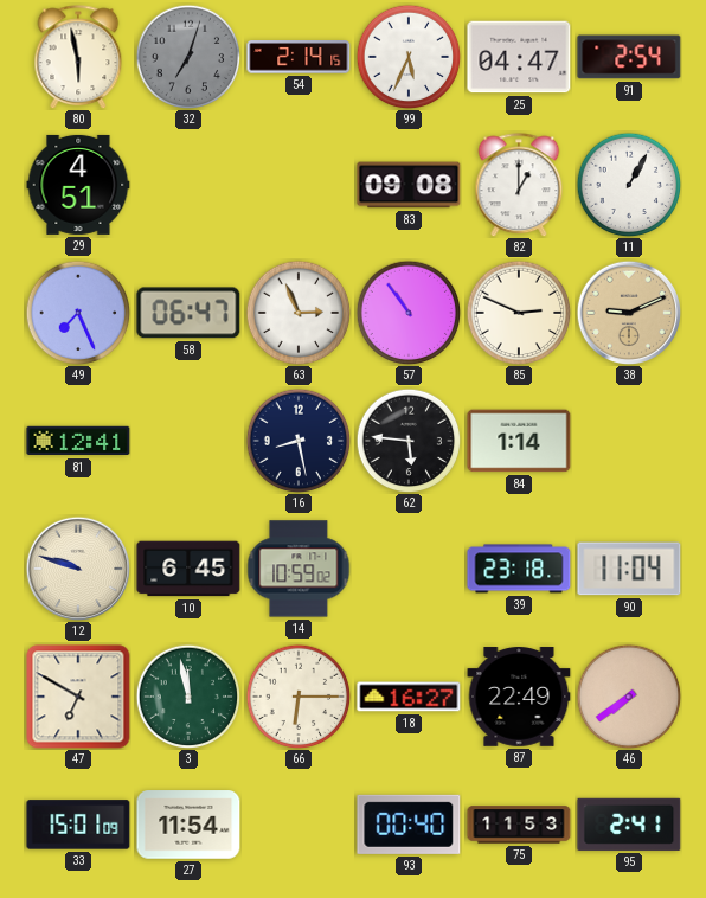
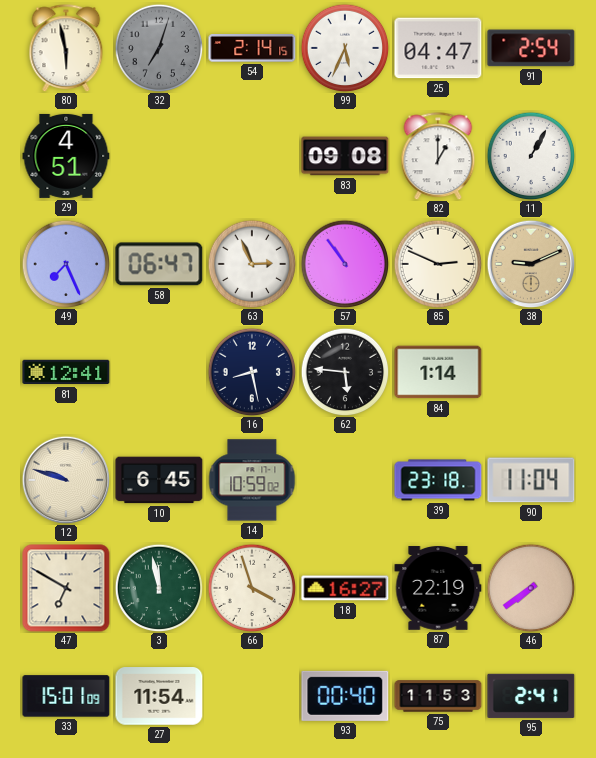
66: 6:15 -> 3:57 (252, 588)
87: 22:49 -> 22:19 (438, 588)
